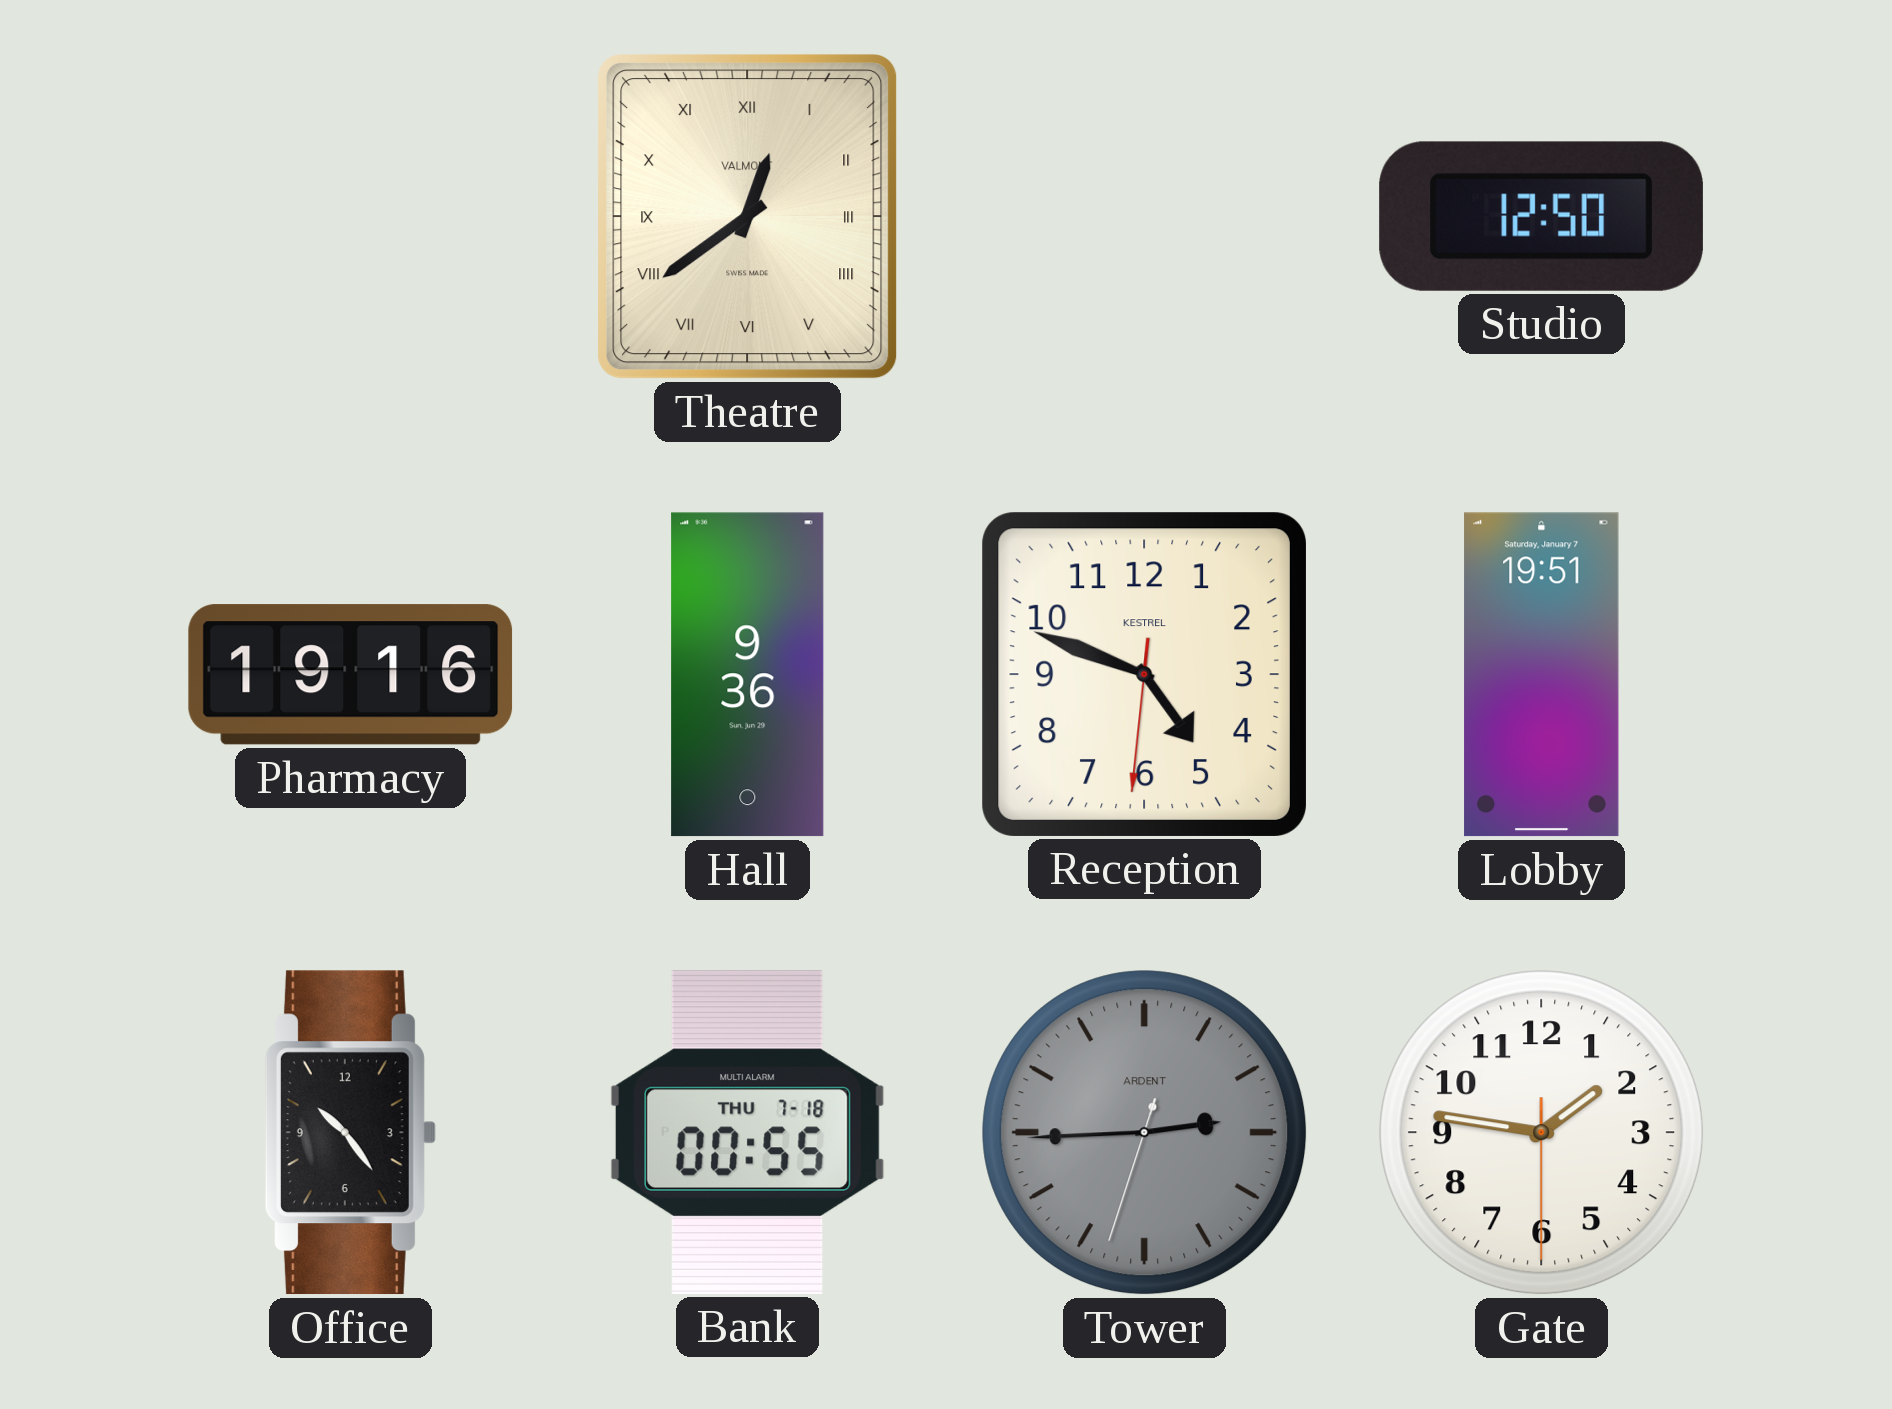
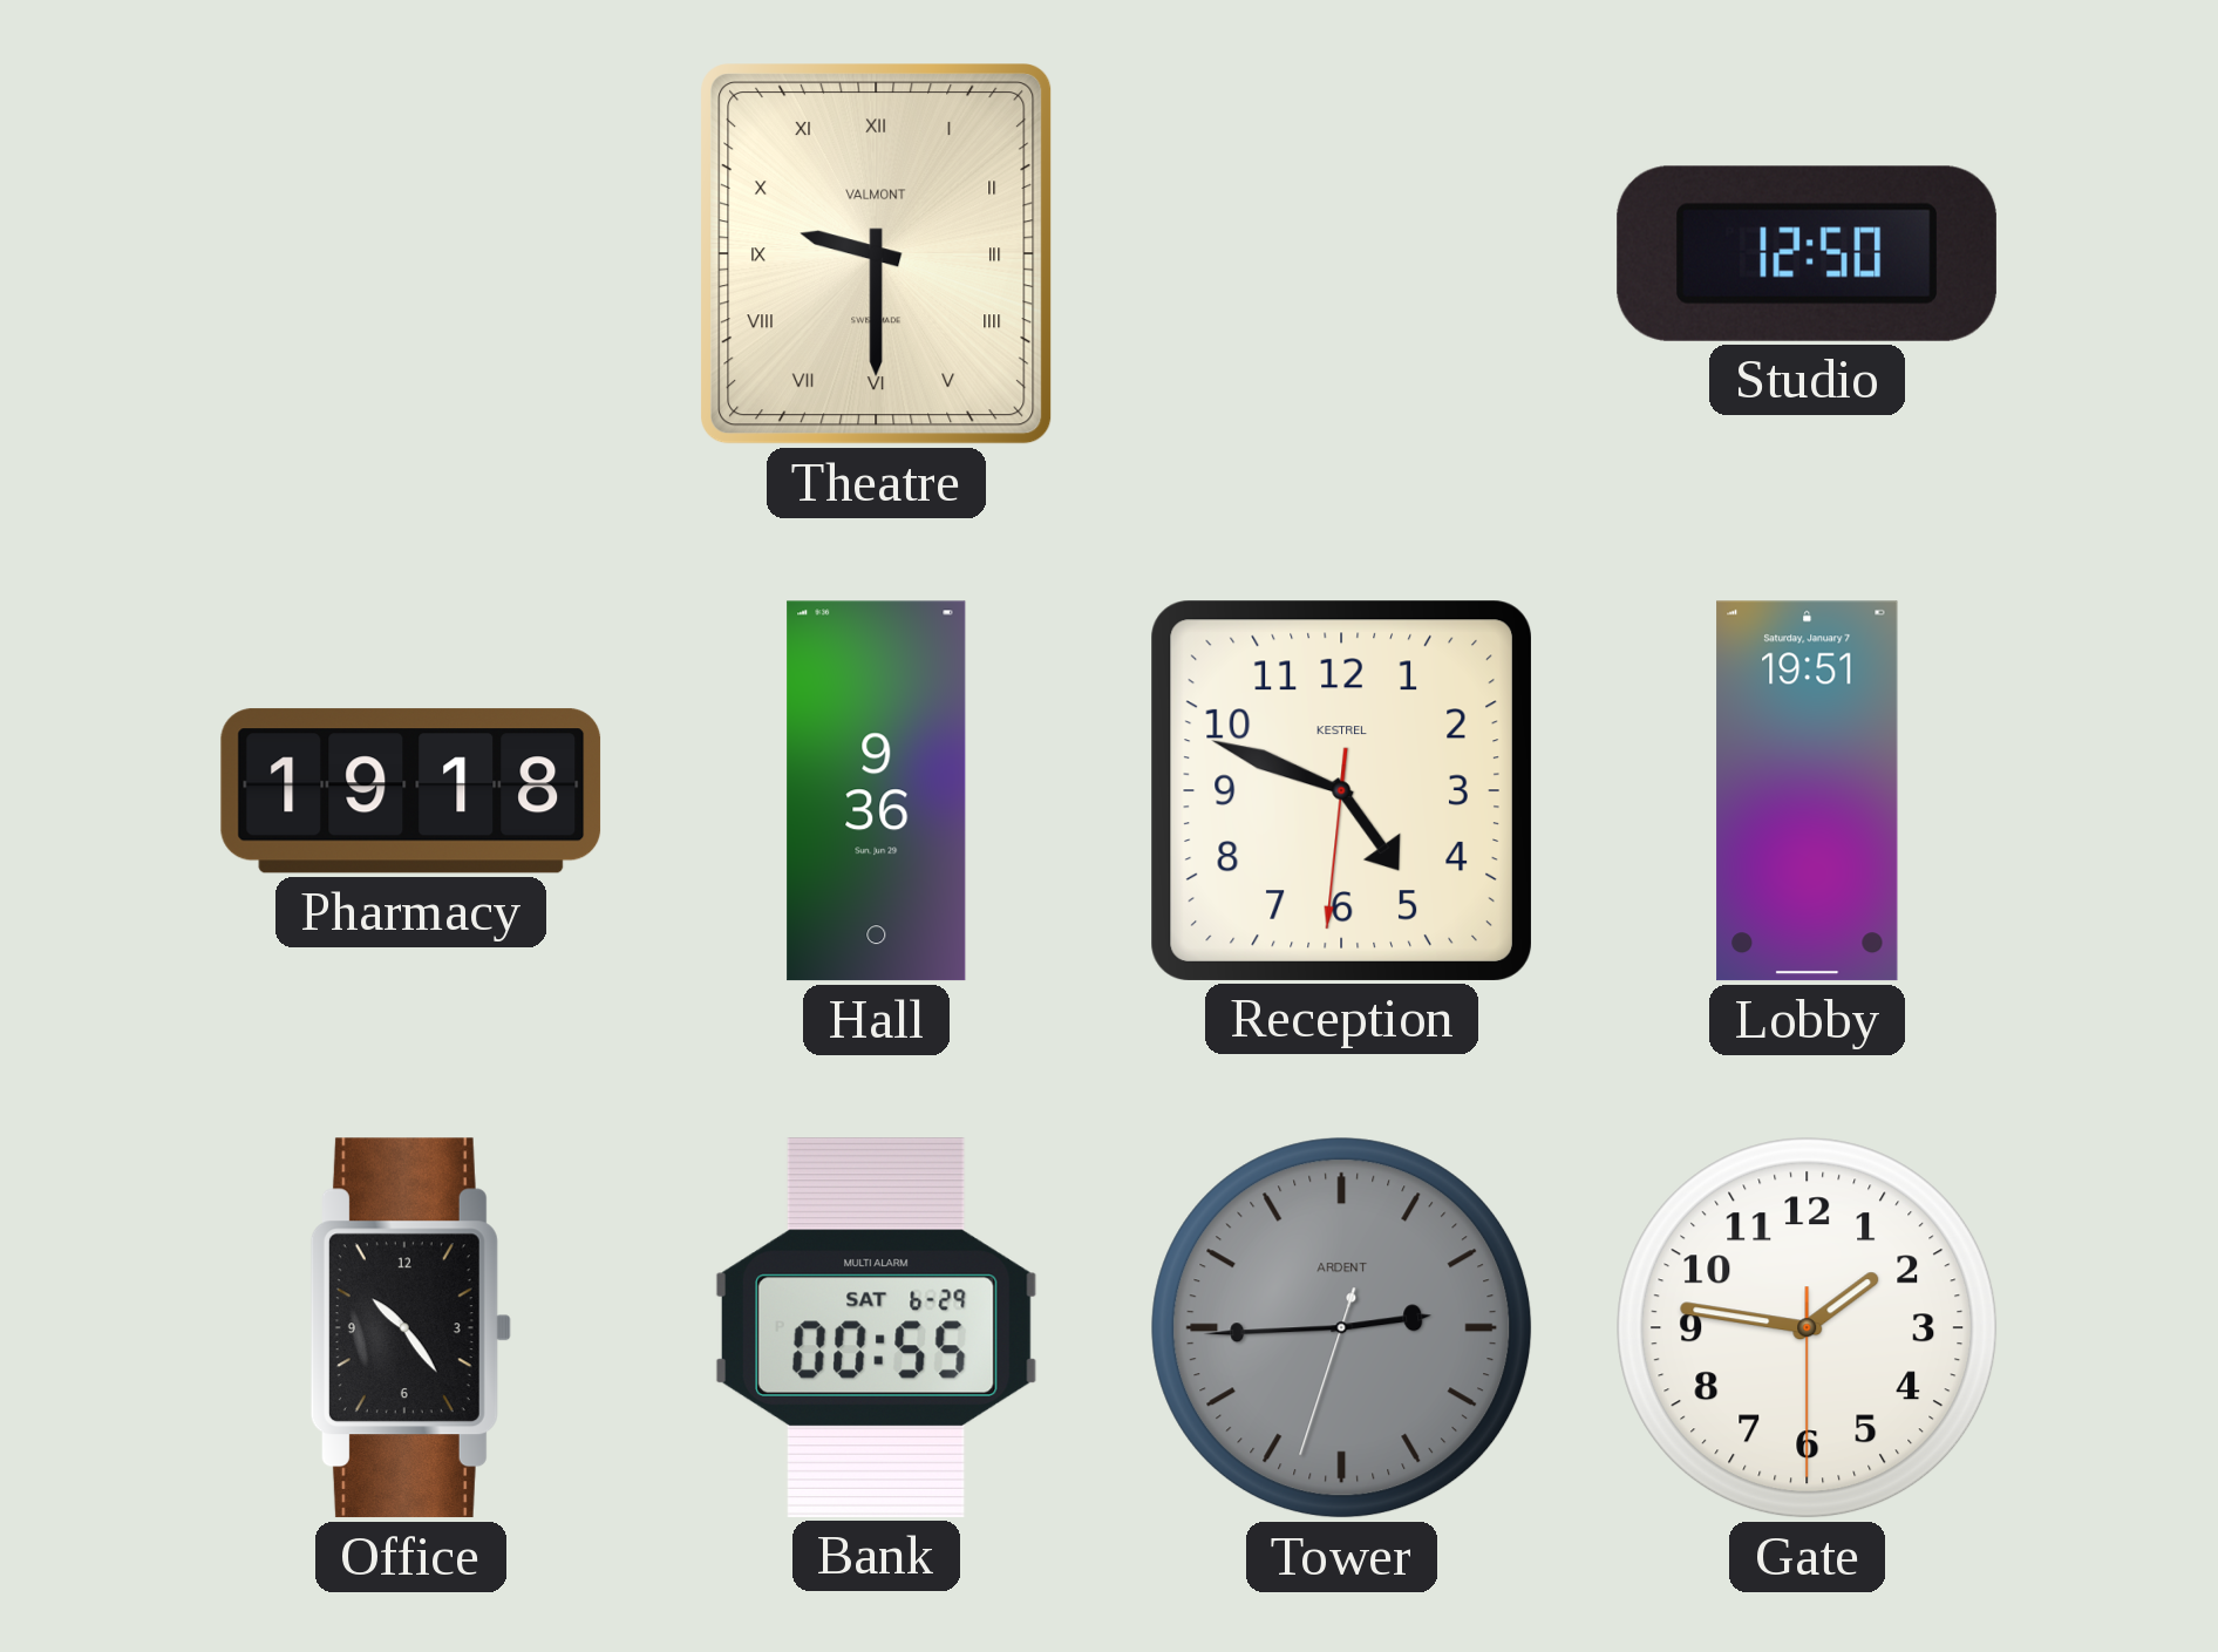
Theatre: 12:39 -> 9:30 (877, 254)
Pharmacy: 19:16 -> 19:18 (411, 791)
Bank date: THU 7-18 -> SAT 6-29 (876, 1327)
